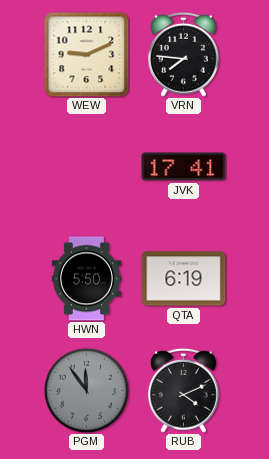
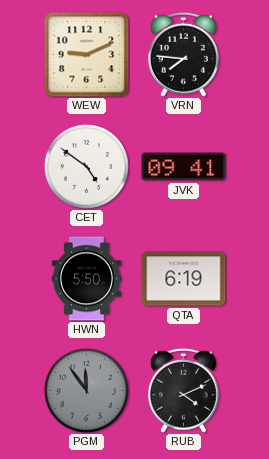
CET: none -> 4:51 (86, 166)
JVK: 17:41 -> 09:41 (184, 167)
